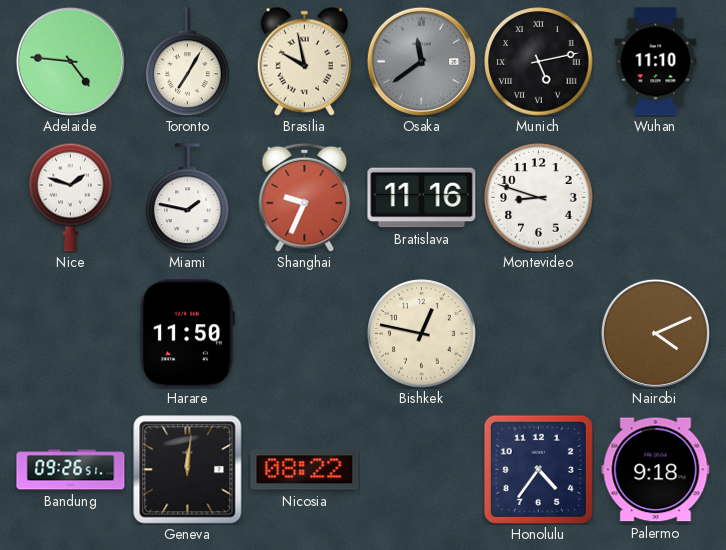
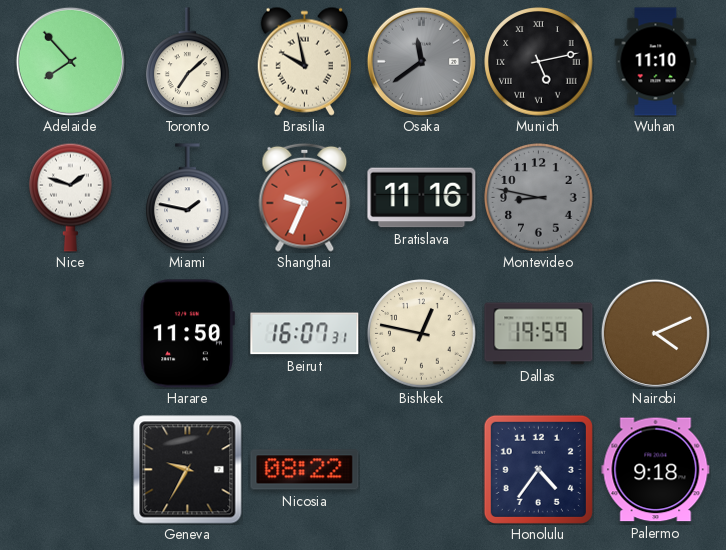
Adelaide: 4:46 -> 7:53 (70, 61)
Toronto: 7:05 -> 7:08 (188, 62)
Montevideo: 8:48 -> 8:47 (539, 198)
Montevideo dial: white -> grey (539, 198)
Beirut: none -> 16:07 (305, 334)
Dallas: none -> 19:59 (539, 334)
Bandung: 09:26 -> none (71, 470)
Geneva: 12:01 -> 9:35 (188, 470)
